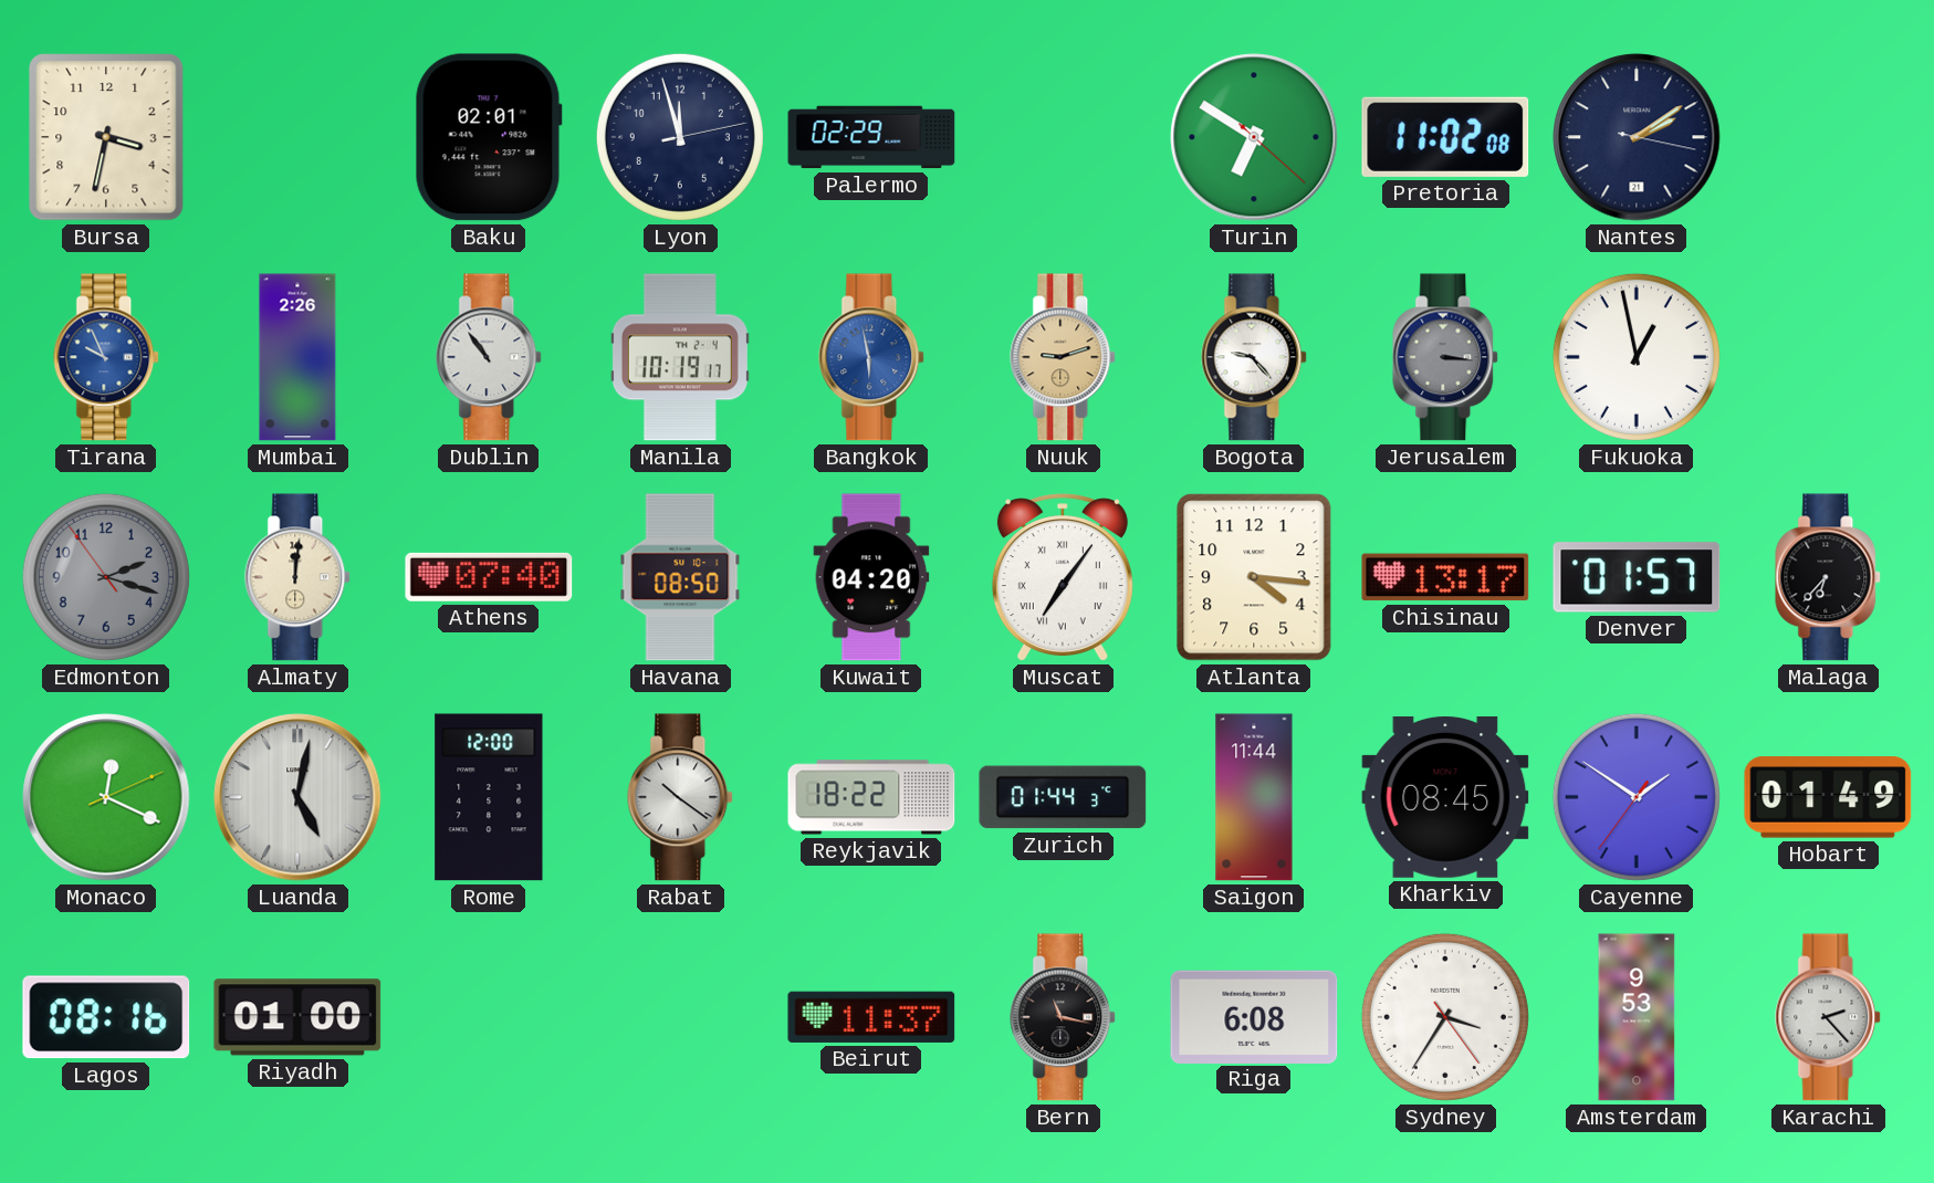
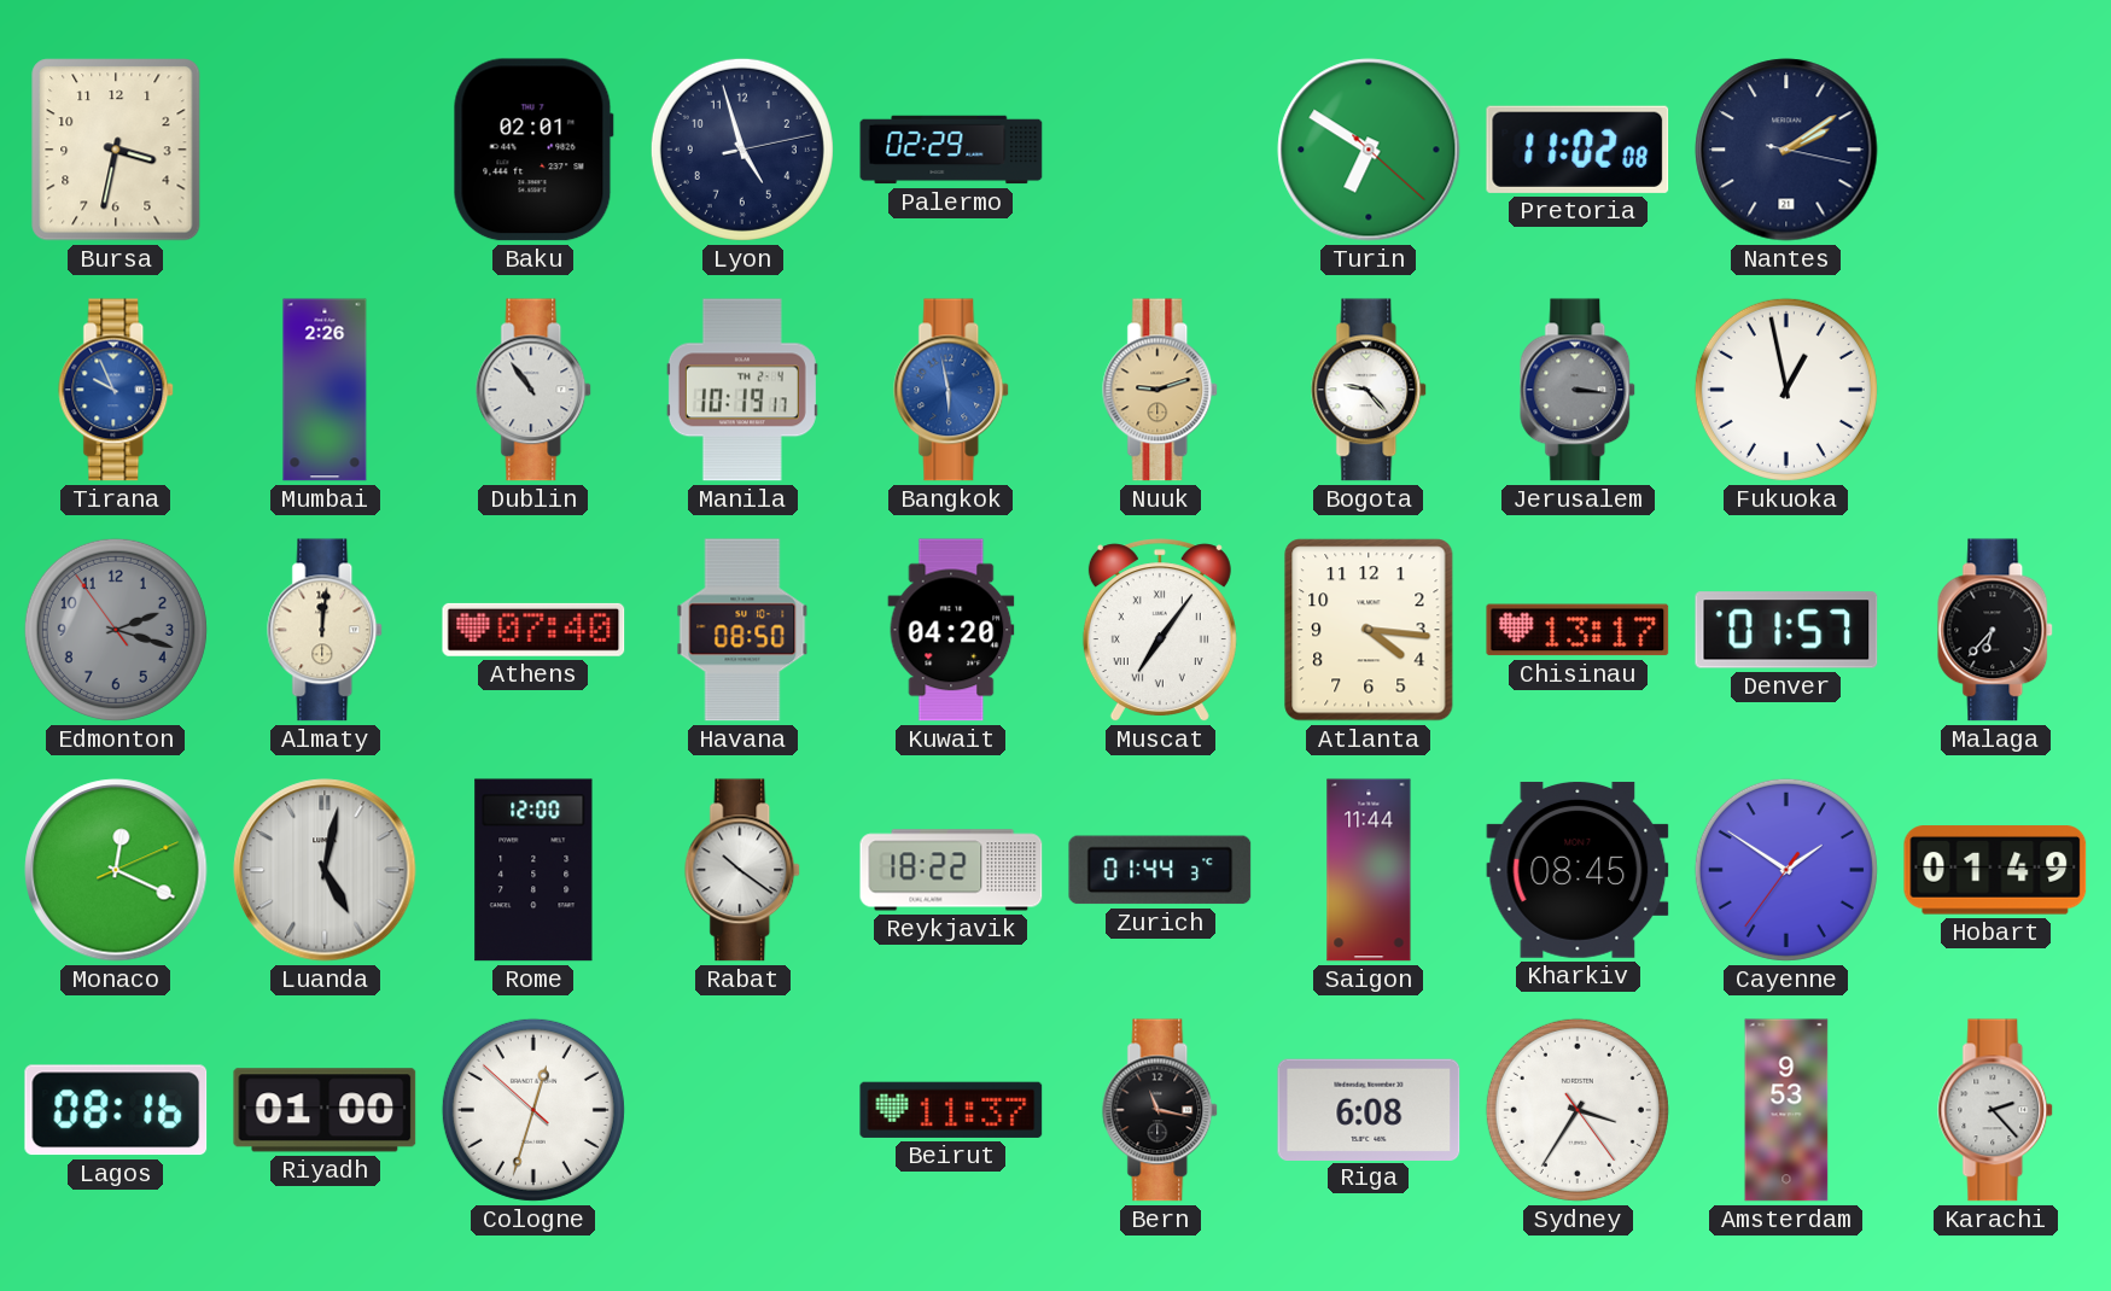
Lyon: 11:57 -> 4:57 (742, 150)
Cologne: none -> 12:32 (533, 1110)
